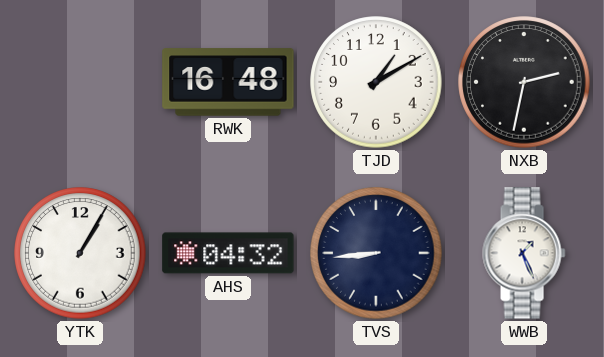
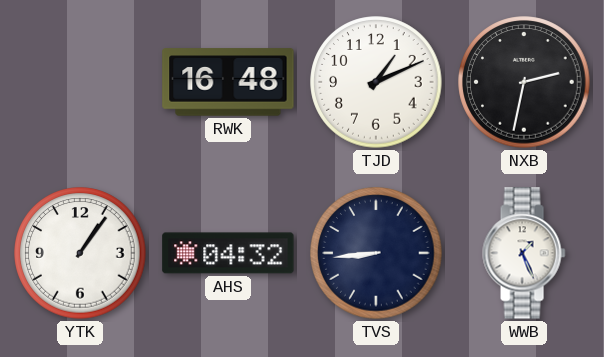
TJD: 1:10 -> 1:11 (376, 82)
YTK: 1:05 -> 1:06 (80, 253)
